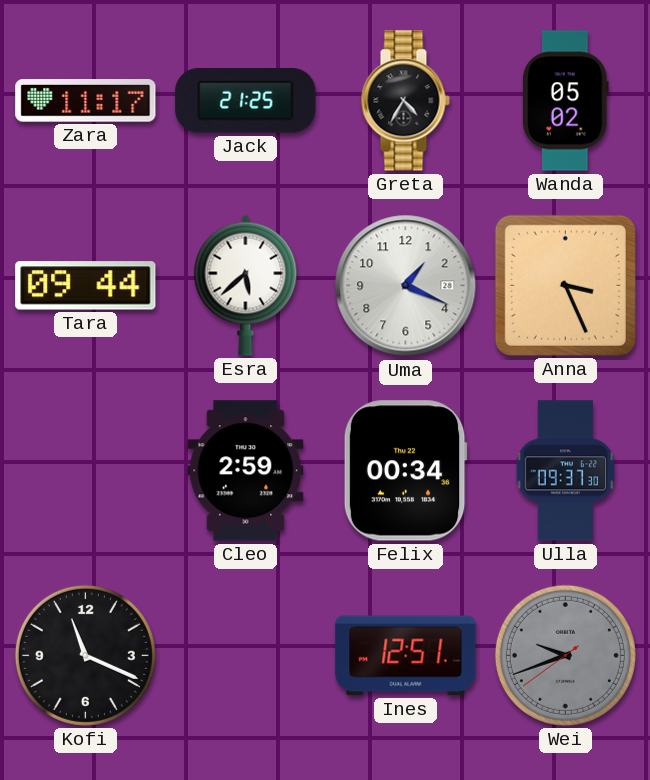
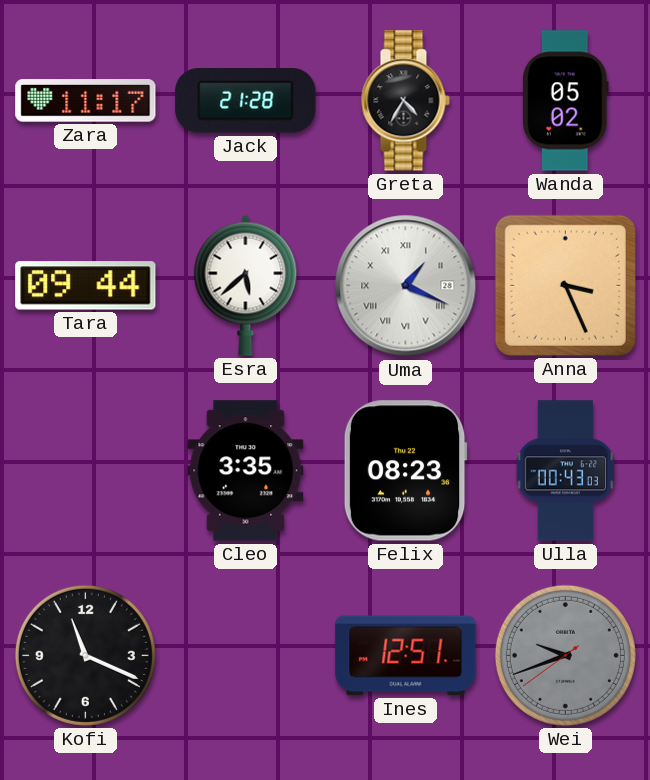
Jack: 21:25 -> 21:28 (246, 101)
Uma numerals: Arabic -> Roman (406, 286)
Cleo: 2:59 -> 3:35 (246, 471)
Felix: 00:34 -> 08:23 (405, 471)
Ulla: 09:37 -> 00:43 (565, 471)
